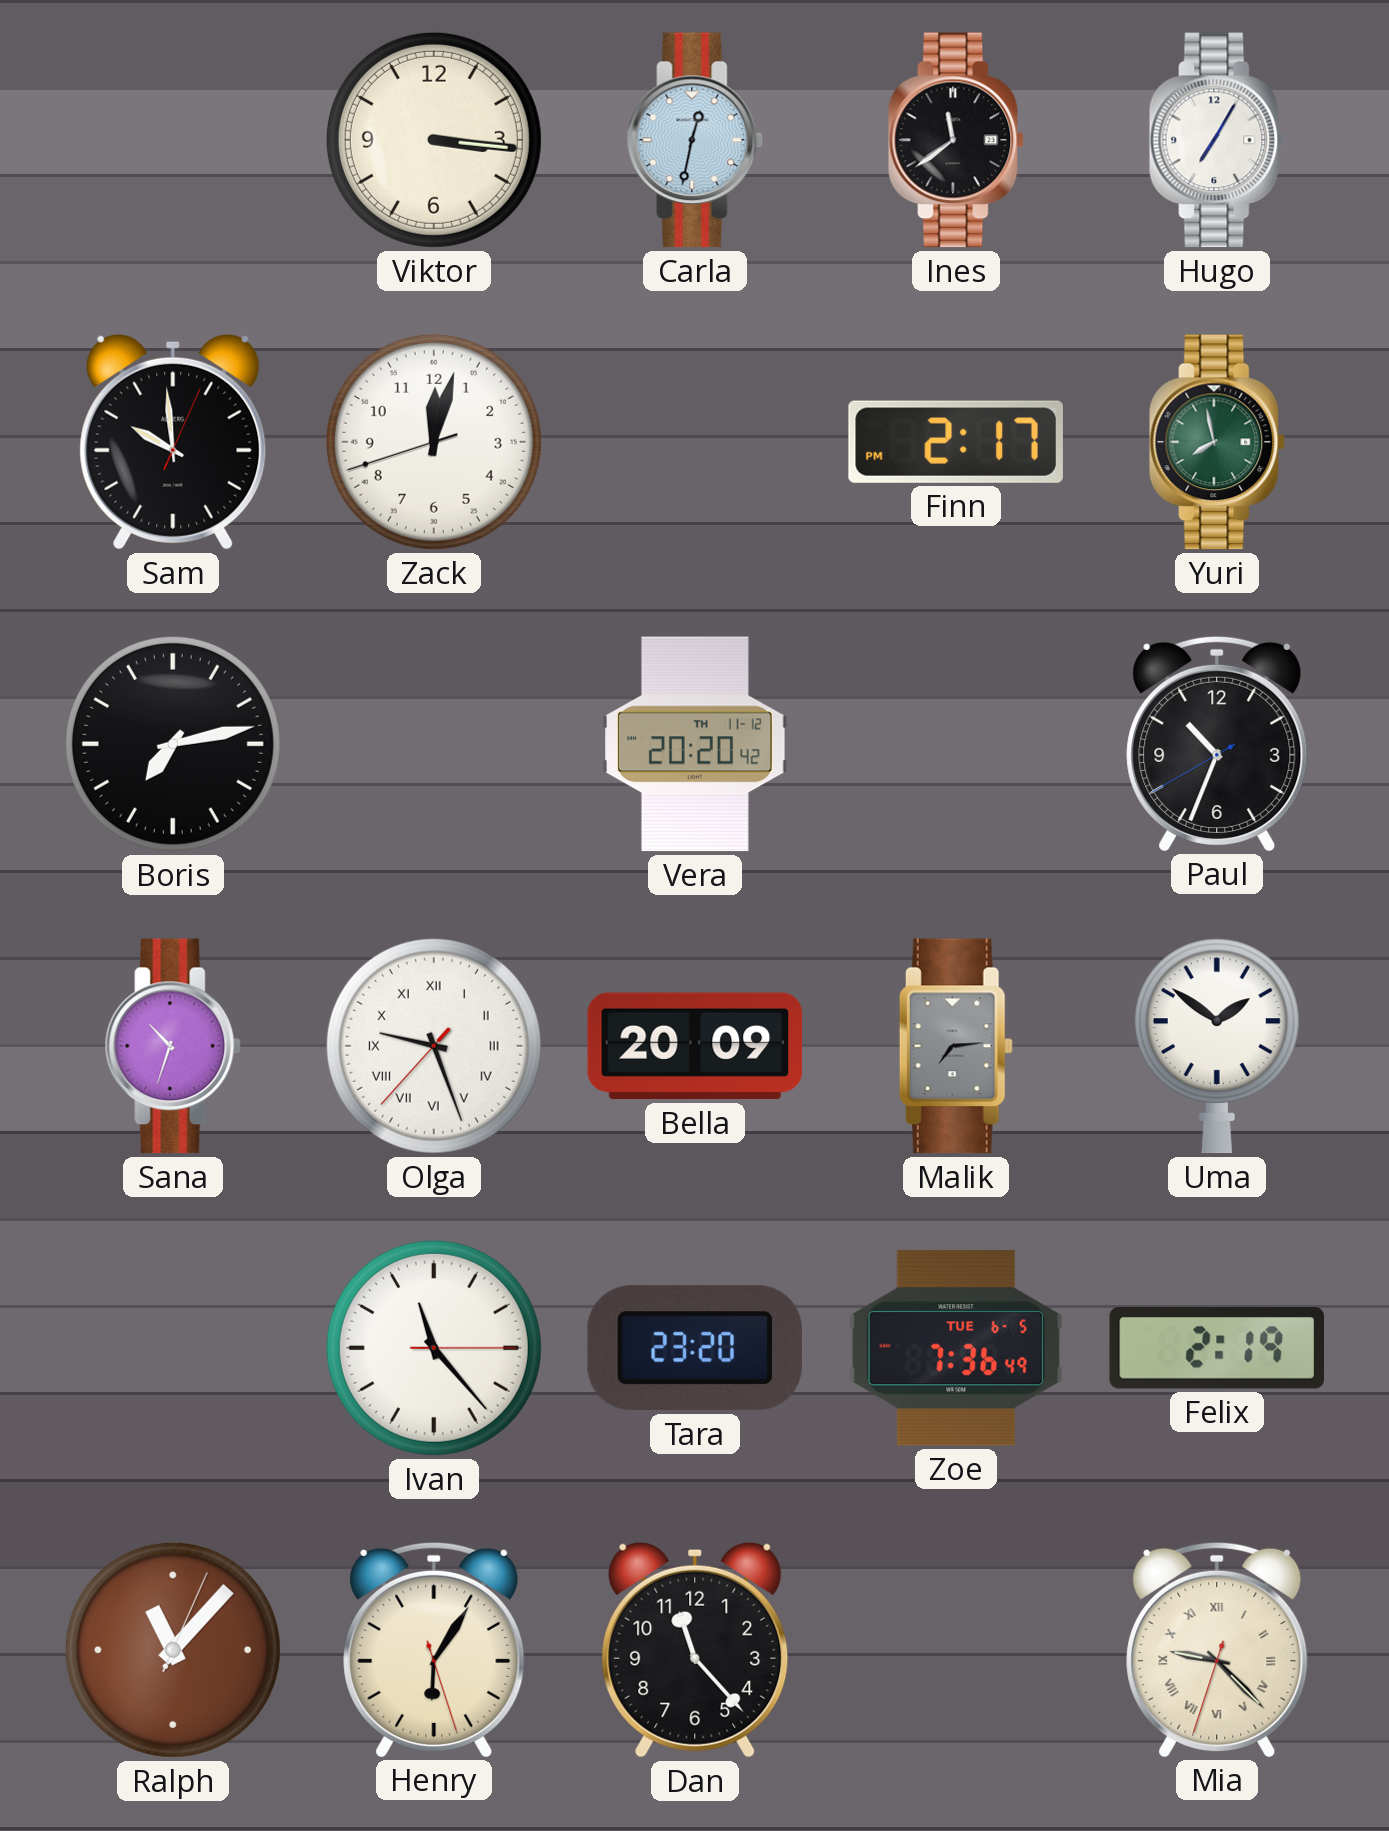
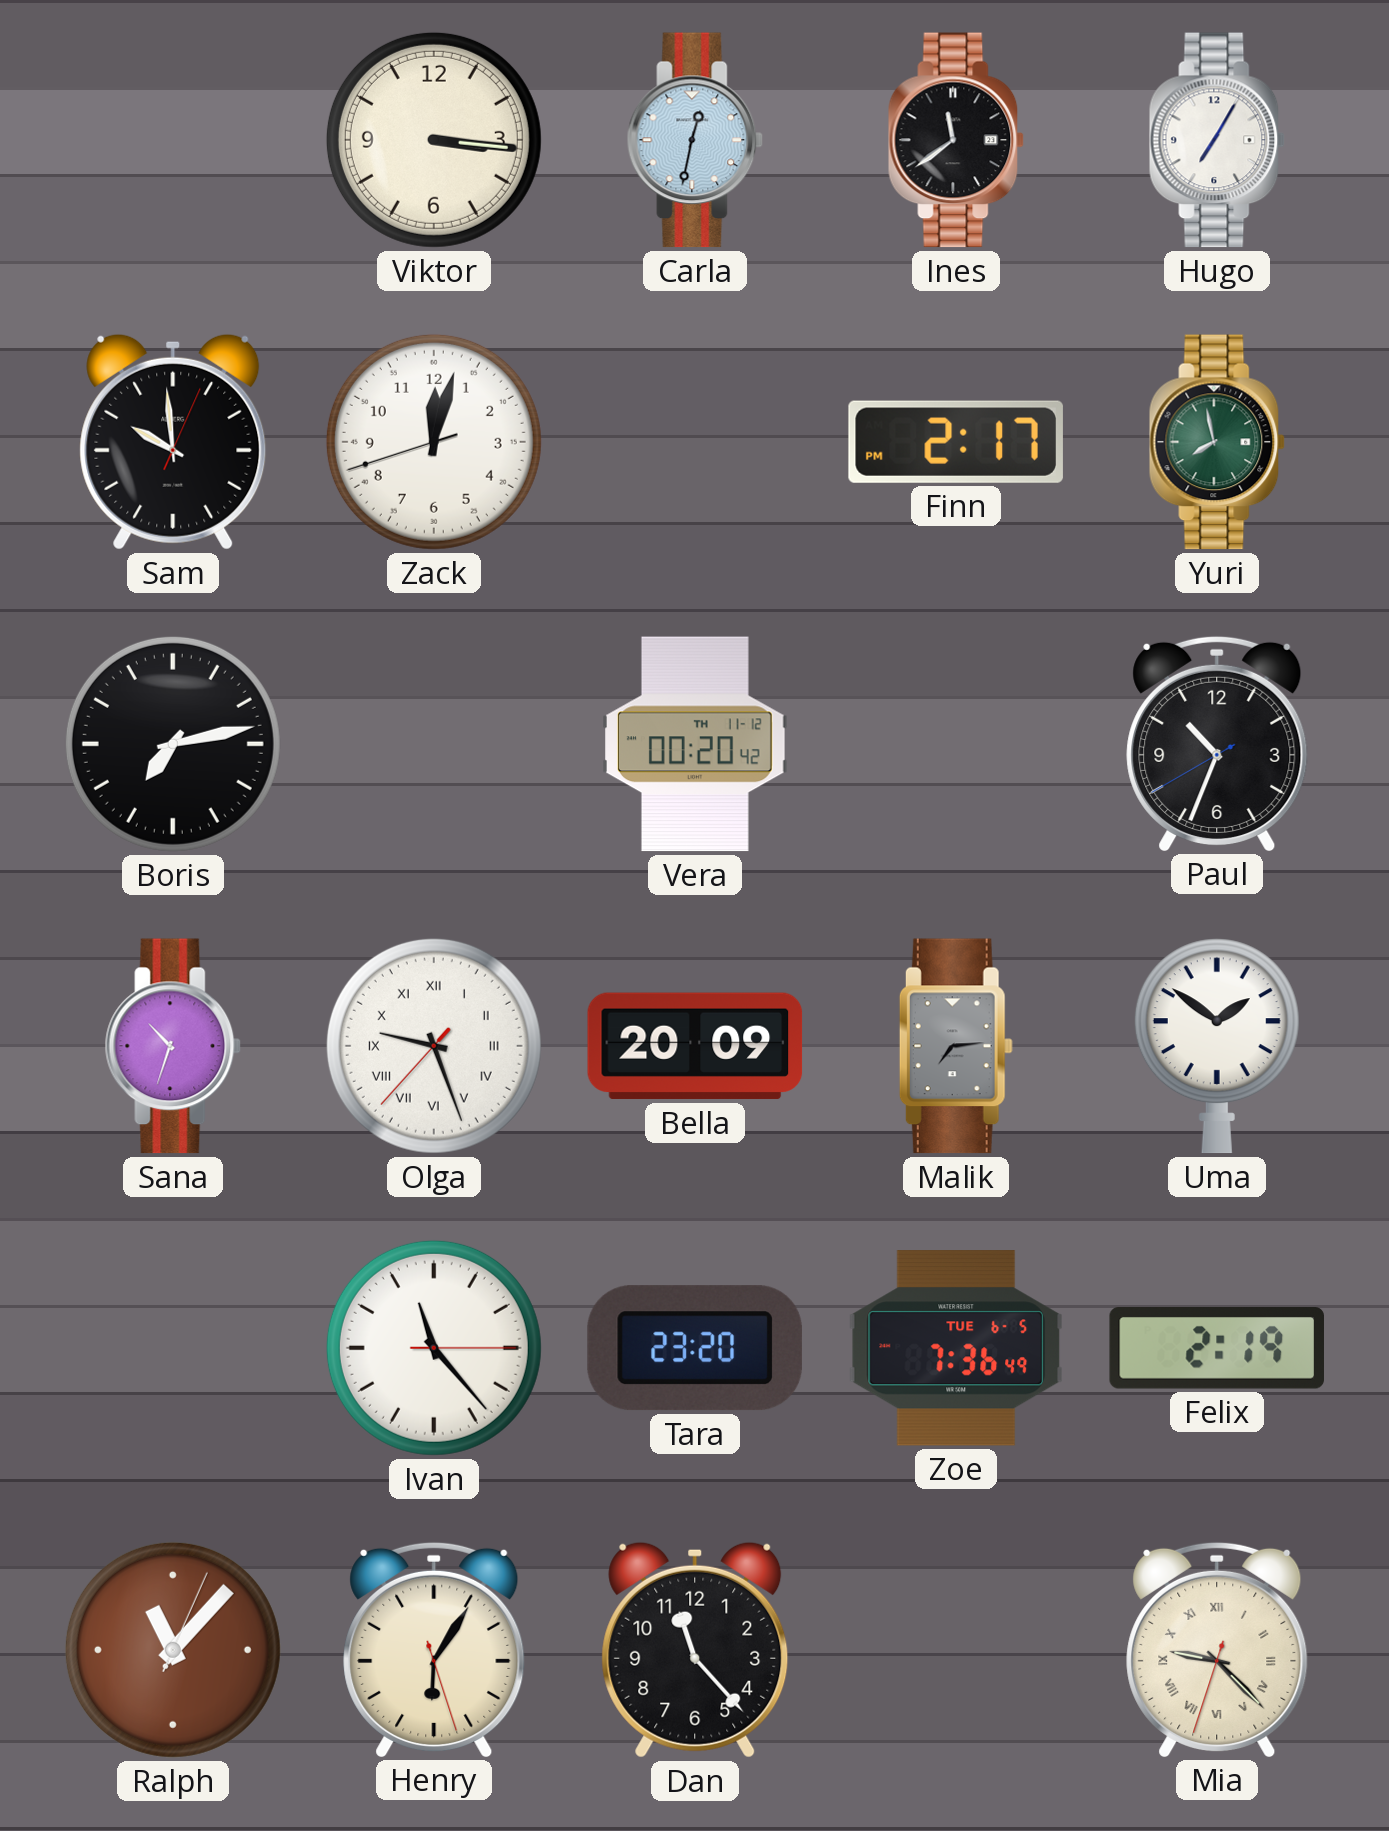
Vera: 20:20 -> 00:20 (695, 744)
